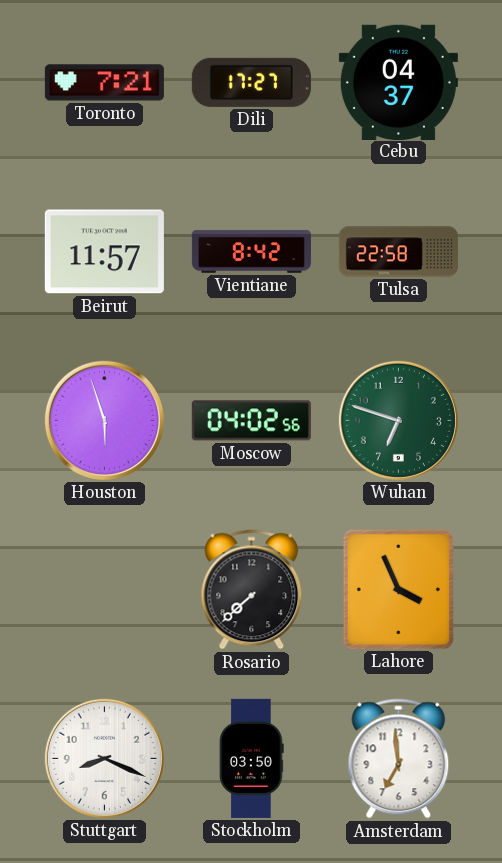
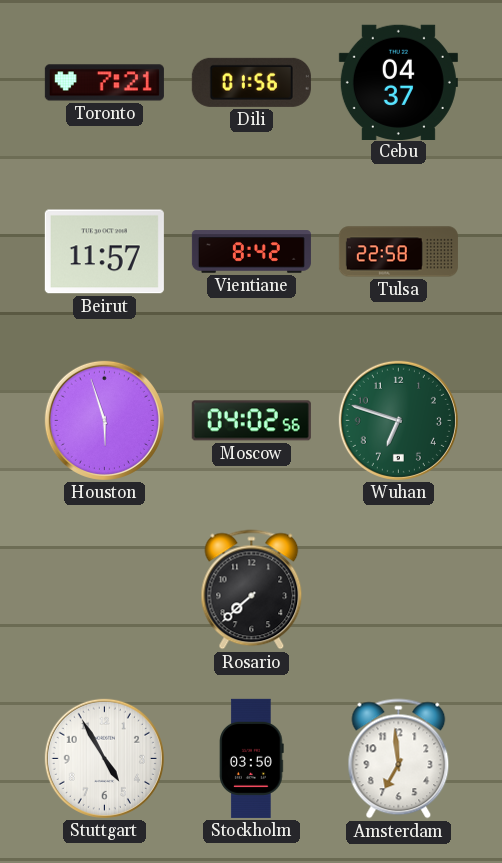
Dili: 17:27 -> 01:56 (251, 82)
Lahore: 3:56 -> none (398, 589)
Stuttgart: 8:19 -> 4:55 (104, 758)
